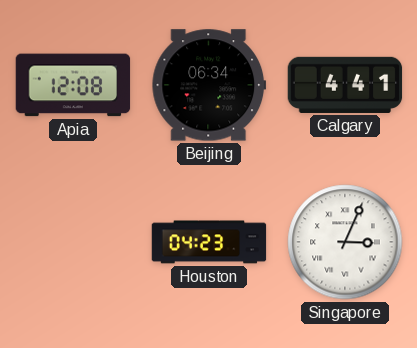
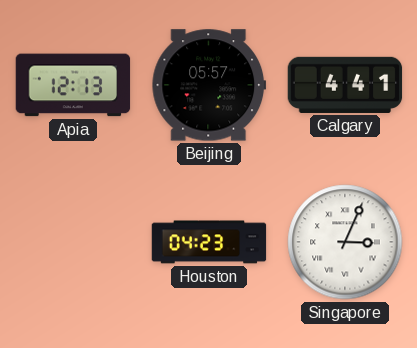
Apia: 12:08 -> 12:13 (73, 85)
Beijing: 06:34 -> 05:57 (209, 85)
